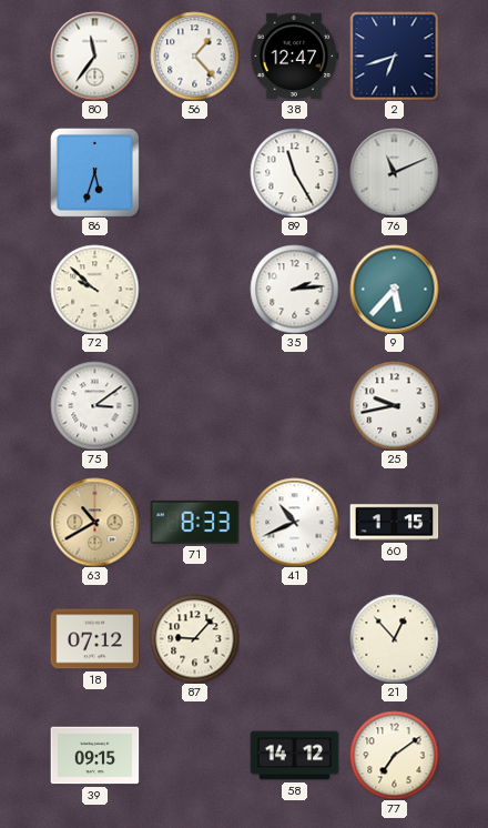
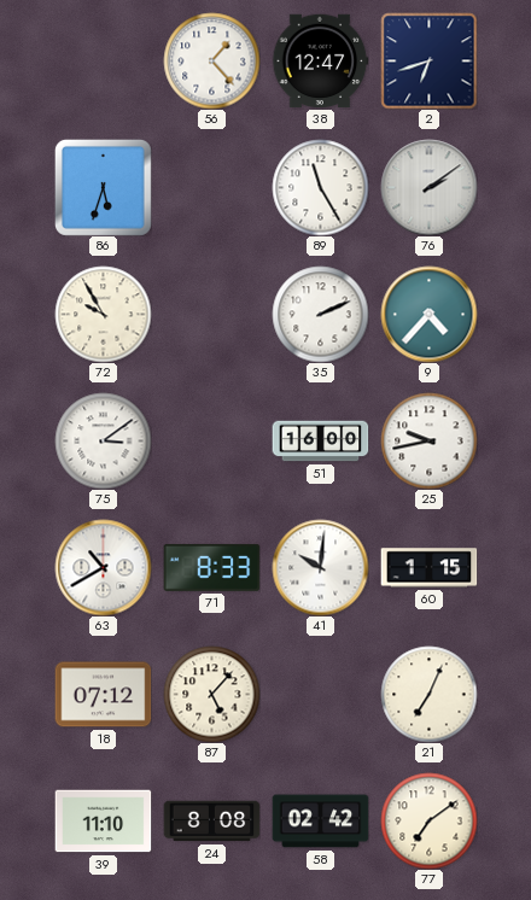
80: 11:36 -> none (94, 55)
76: 11:11 -> 2:09 (428, 187)
72: 9:52 -> 9:55 (103, 314)
35: 2:14 -> 2:11 (320, 314)
9: 5:37 -> 4:37 (428, 314)
51: none -> 16:00 (320, 442)
63 dial: champagne -> white (103, 567)
41: 10:41 -> 10:01 (320, 567)
87: 9:07 -> 5:07 (211, 694)
21: 12:53 -> 7:04 (428, 694)
39: 09:15 -> 11:10 (103, 822)
24: none -> 8:08 (211, 822)
58: 14:12 -> 02:42 (320, 822)
